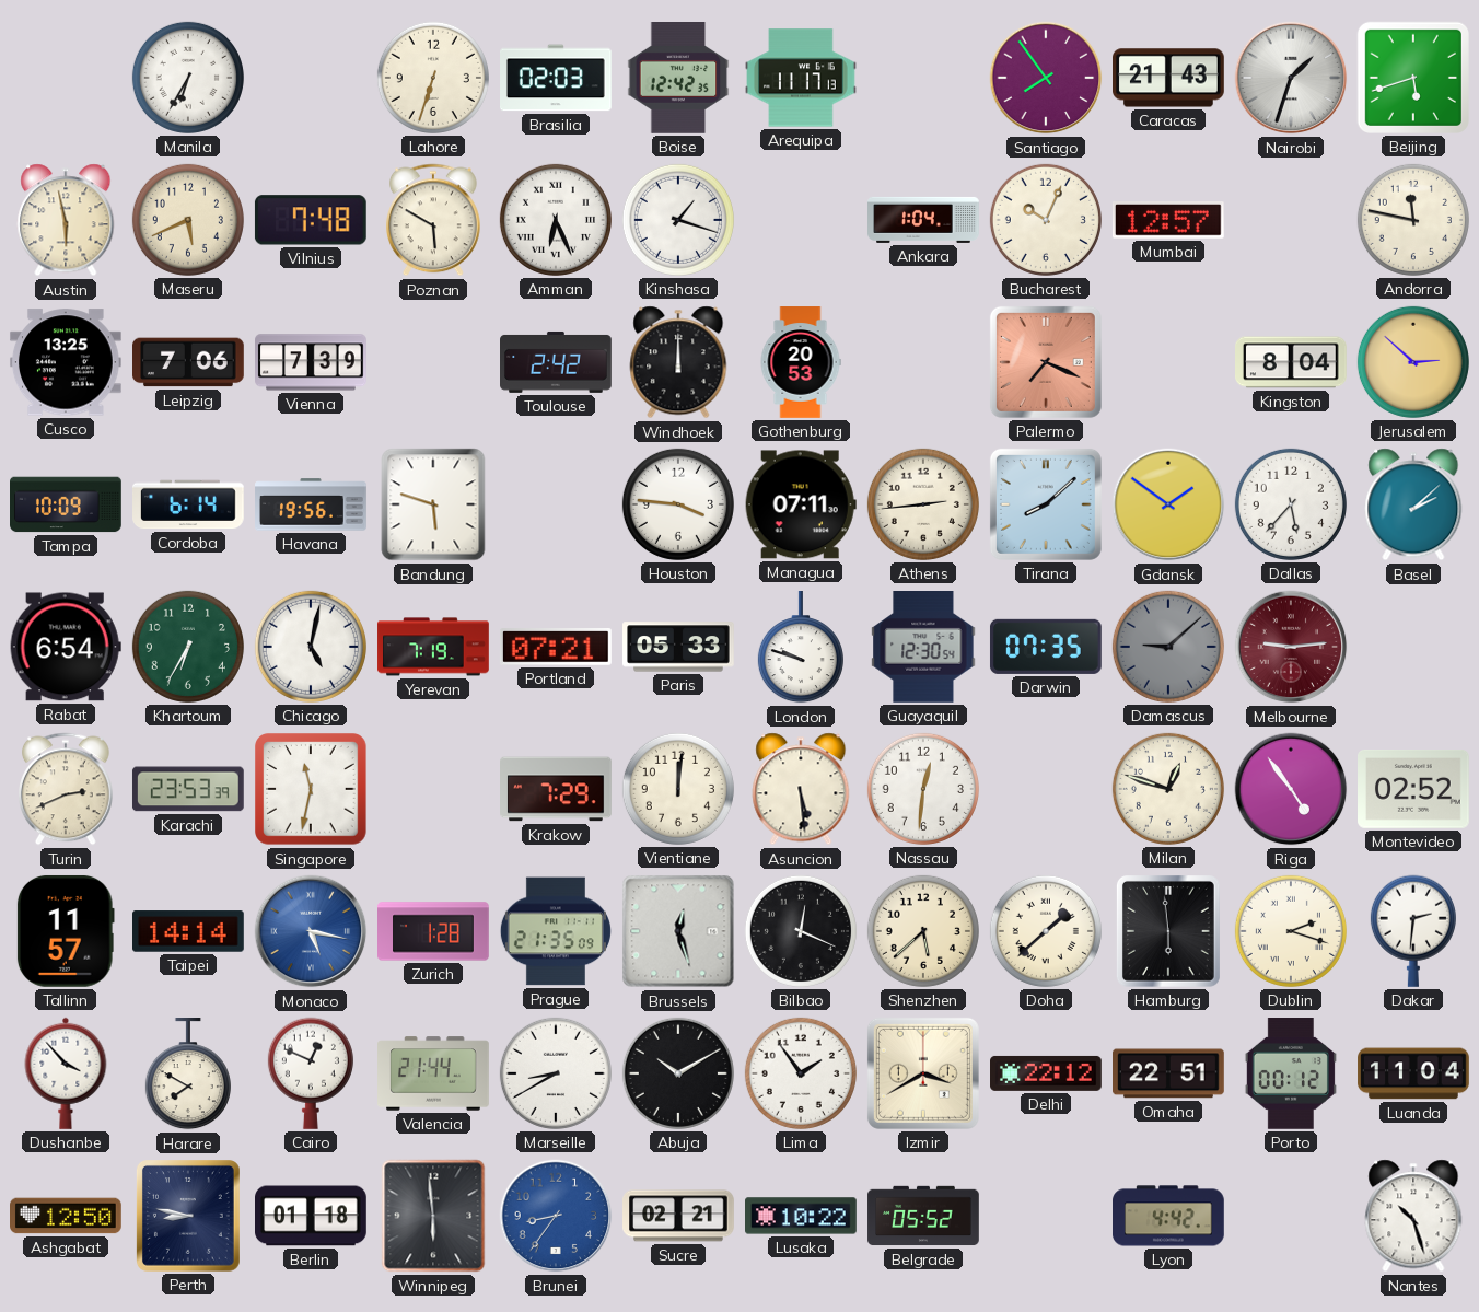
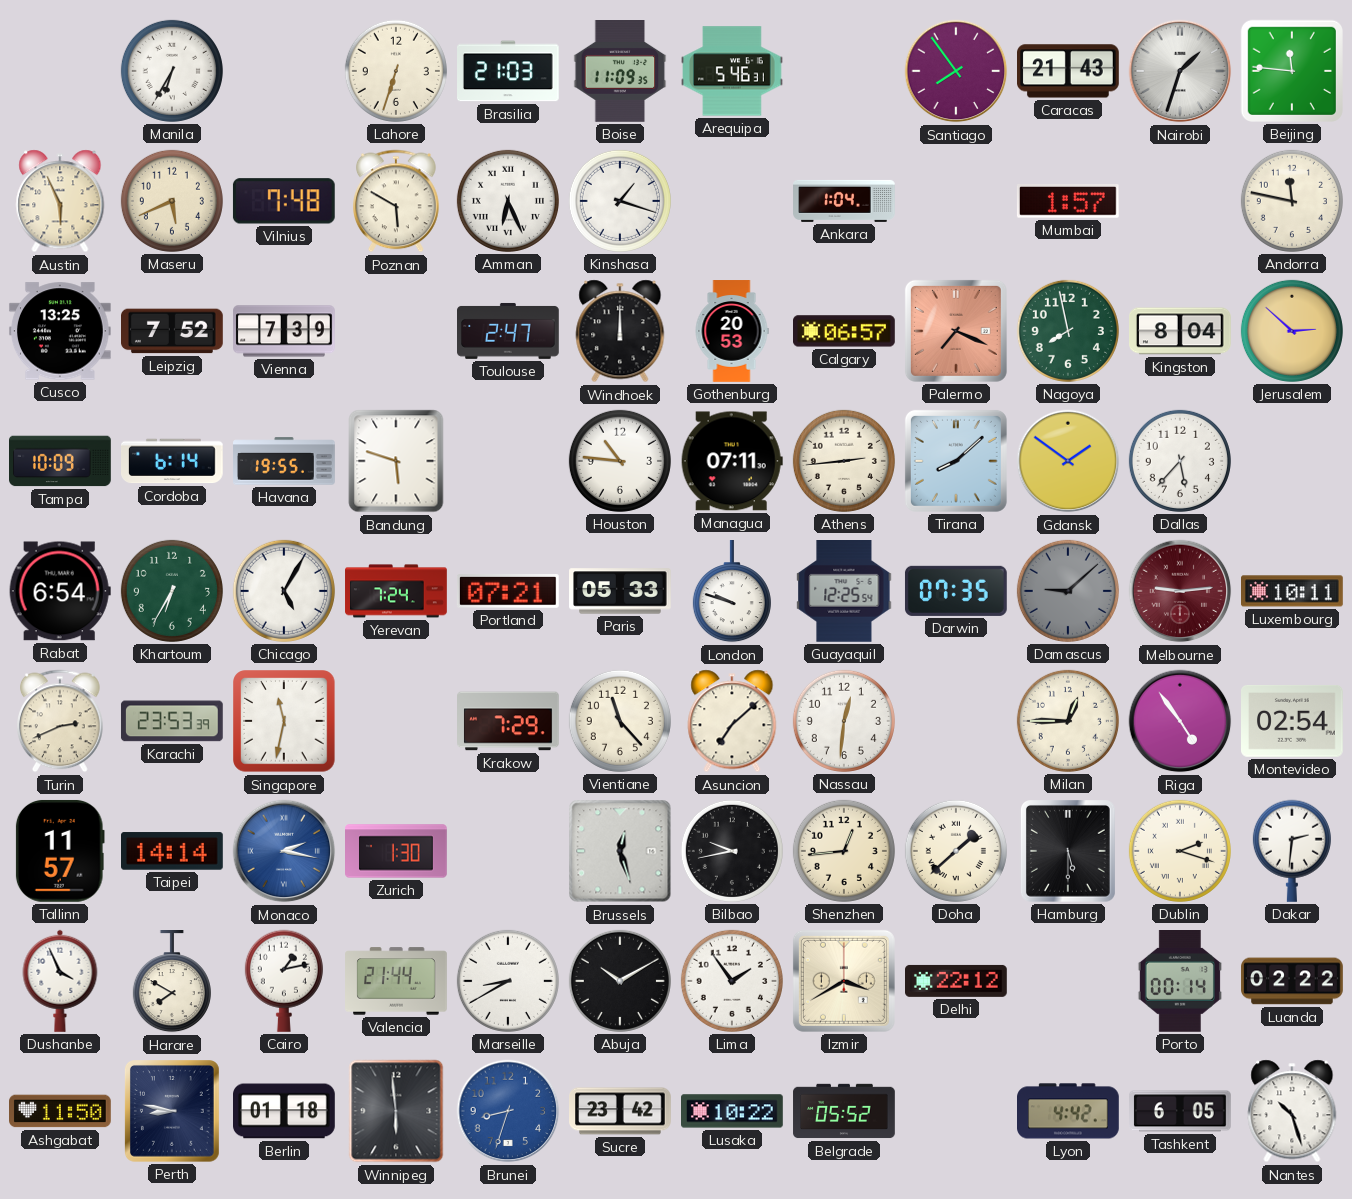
Brasilia: 02:03 -> 21:03 (509, 71)
Boise: 12:42 -> 11:09 (620, 72)
Arequipa: 11:17 -> 5:46 (733, 71)
Beijing: 5:42 -> 11:46 (1292, 71)
Austin: 5:58 -> 5:56 (60, 201)
Bucharest: 10:04 -> none (1046, 220)
Mumbai: 12:57 -> 1:57 (1068, 202)
Leipzig: 7:06 -> 7:52 (173, 331)
Toulouse: 2:42 -> 2:47 (509, 331)
Calgary: none -> 06:57 (845, 331)
Nagoya: none -> 7:58 (1068, 331)
Havana: 19:56 -> 19:55 (284, 461)
Houston: 3:46 -> 10:46 (620, 461)
Basel: 2:08 -> none (1413, 504)
Chicago: 5:02 -> 5:05 (284, 591)
Yerevan: 7:19 -> 7:24 (396, 591)
Guayaquil: 12:30 -> 12:25 (844, 592)
Luxembourg: none -> 10:11 (1293, 591)
Vientiane: 12:01 -> 11:23 (620, 721)
Asuncion: 5:29 -> 7:08 (732, 721)
Milan: 12:48 -> 12:45 (1068, 721)
Montevideo: 02:52 -> 02:54 (1293, 722)
Monaco: 5:17 -> 2:17 (284, 851)
Zurich: 1:28 -> 1:30 (396, 851)
Prague: 21:35 -> none (556, 931)
Bilbao: 12:19 -> 9:43 (732, 851)
Shenzhen: 5:38 -> 12:44 (844, 851)
Hamburg: 5:59 -> 5:30 (1068, 852)
Dushanbe: 3:53 -> 3:56 (60, 981)
Cairo: 12:49 -> 1:13 (284, 981)
Omaha: 22:51 -> none (1169, 1073)
Porto: 00:12 -> 00:14 (1180, 982)
Luanda: 11:04 -> 02:22 (1292, 981)
Ashgabat: 12:50 -> 11:50 (61, 1111)
Brunei: 8:36 -> 8:33 (508, 1111)
Sucre: 02:21 -> 23:42 (620, 1111)
Tashkent: none -> 6:05 (1181, 1111)
